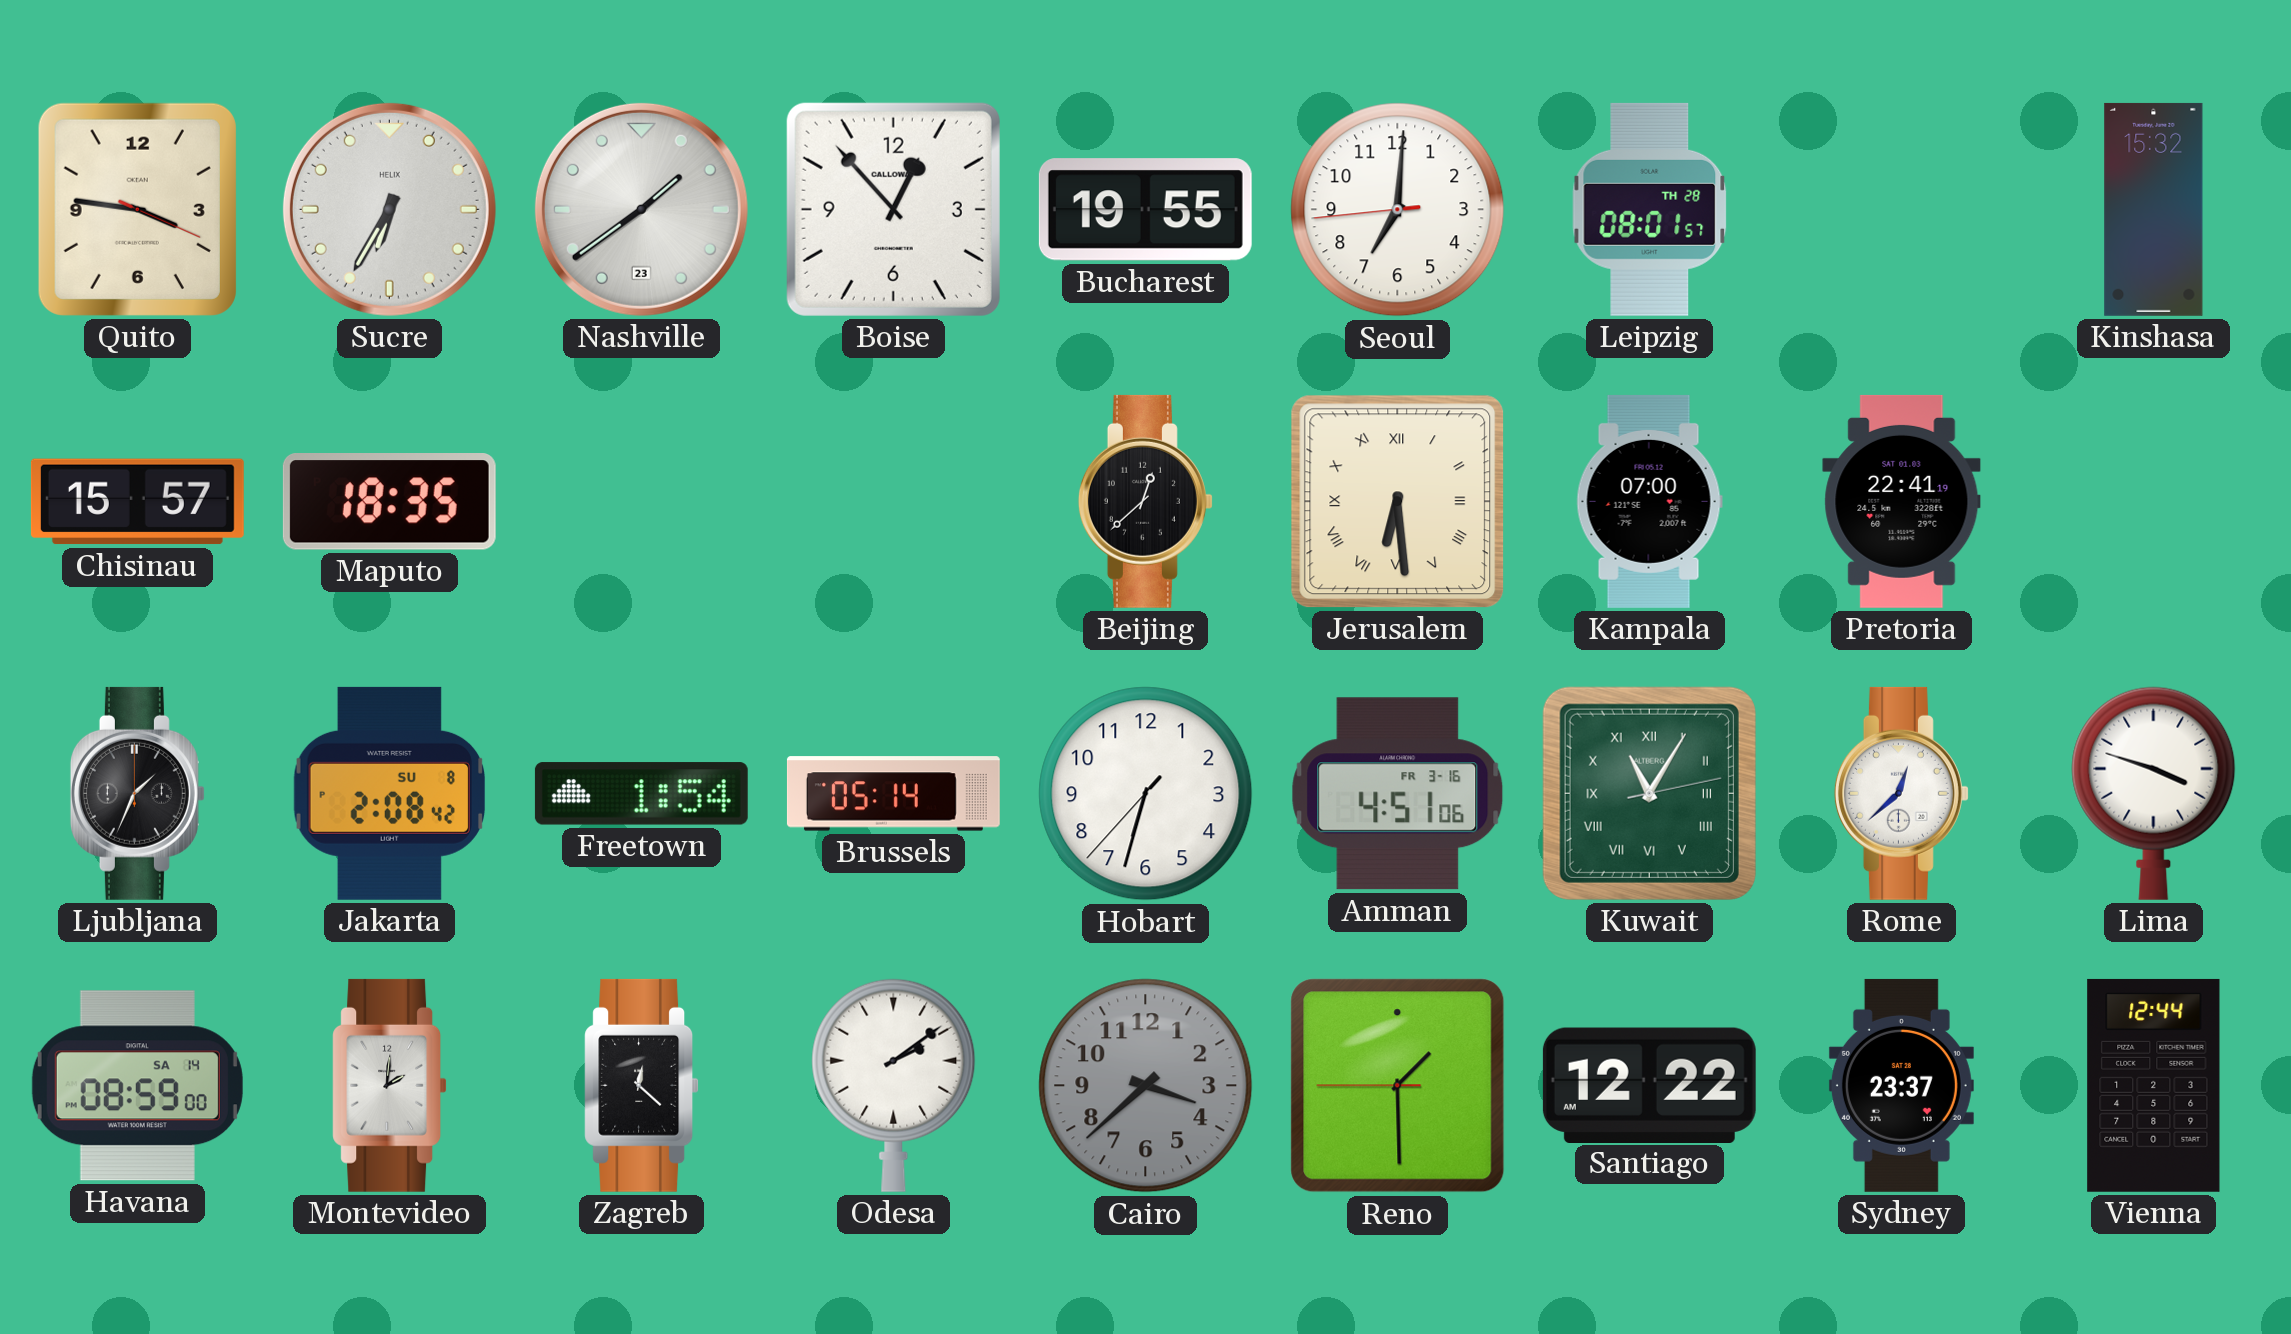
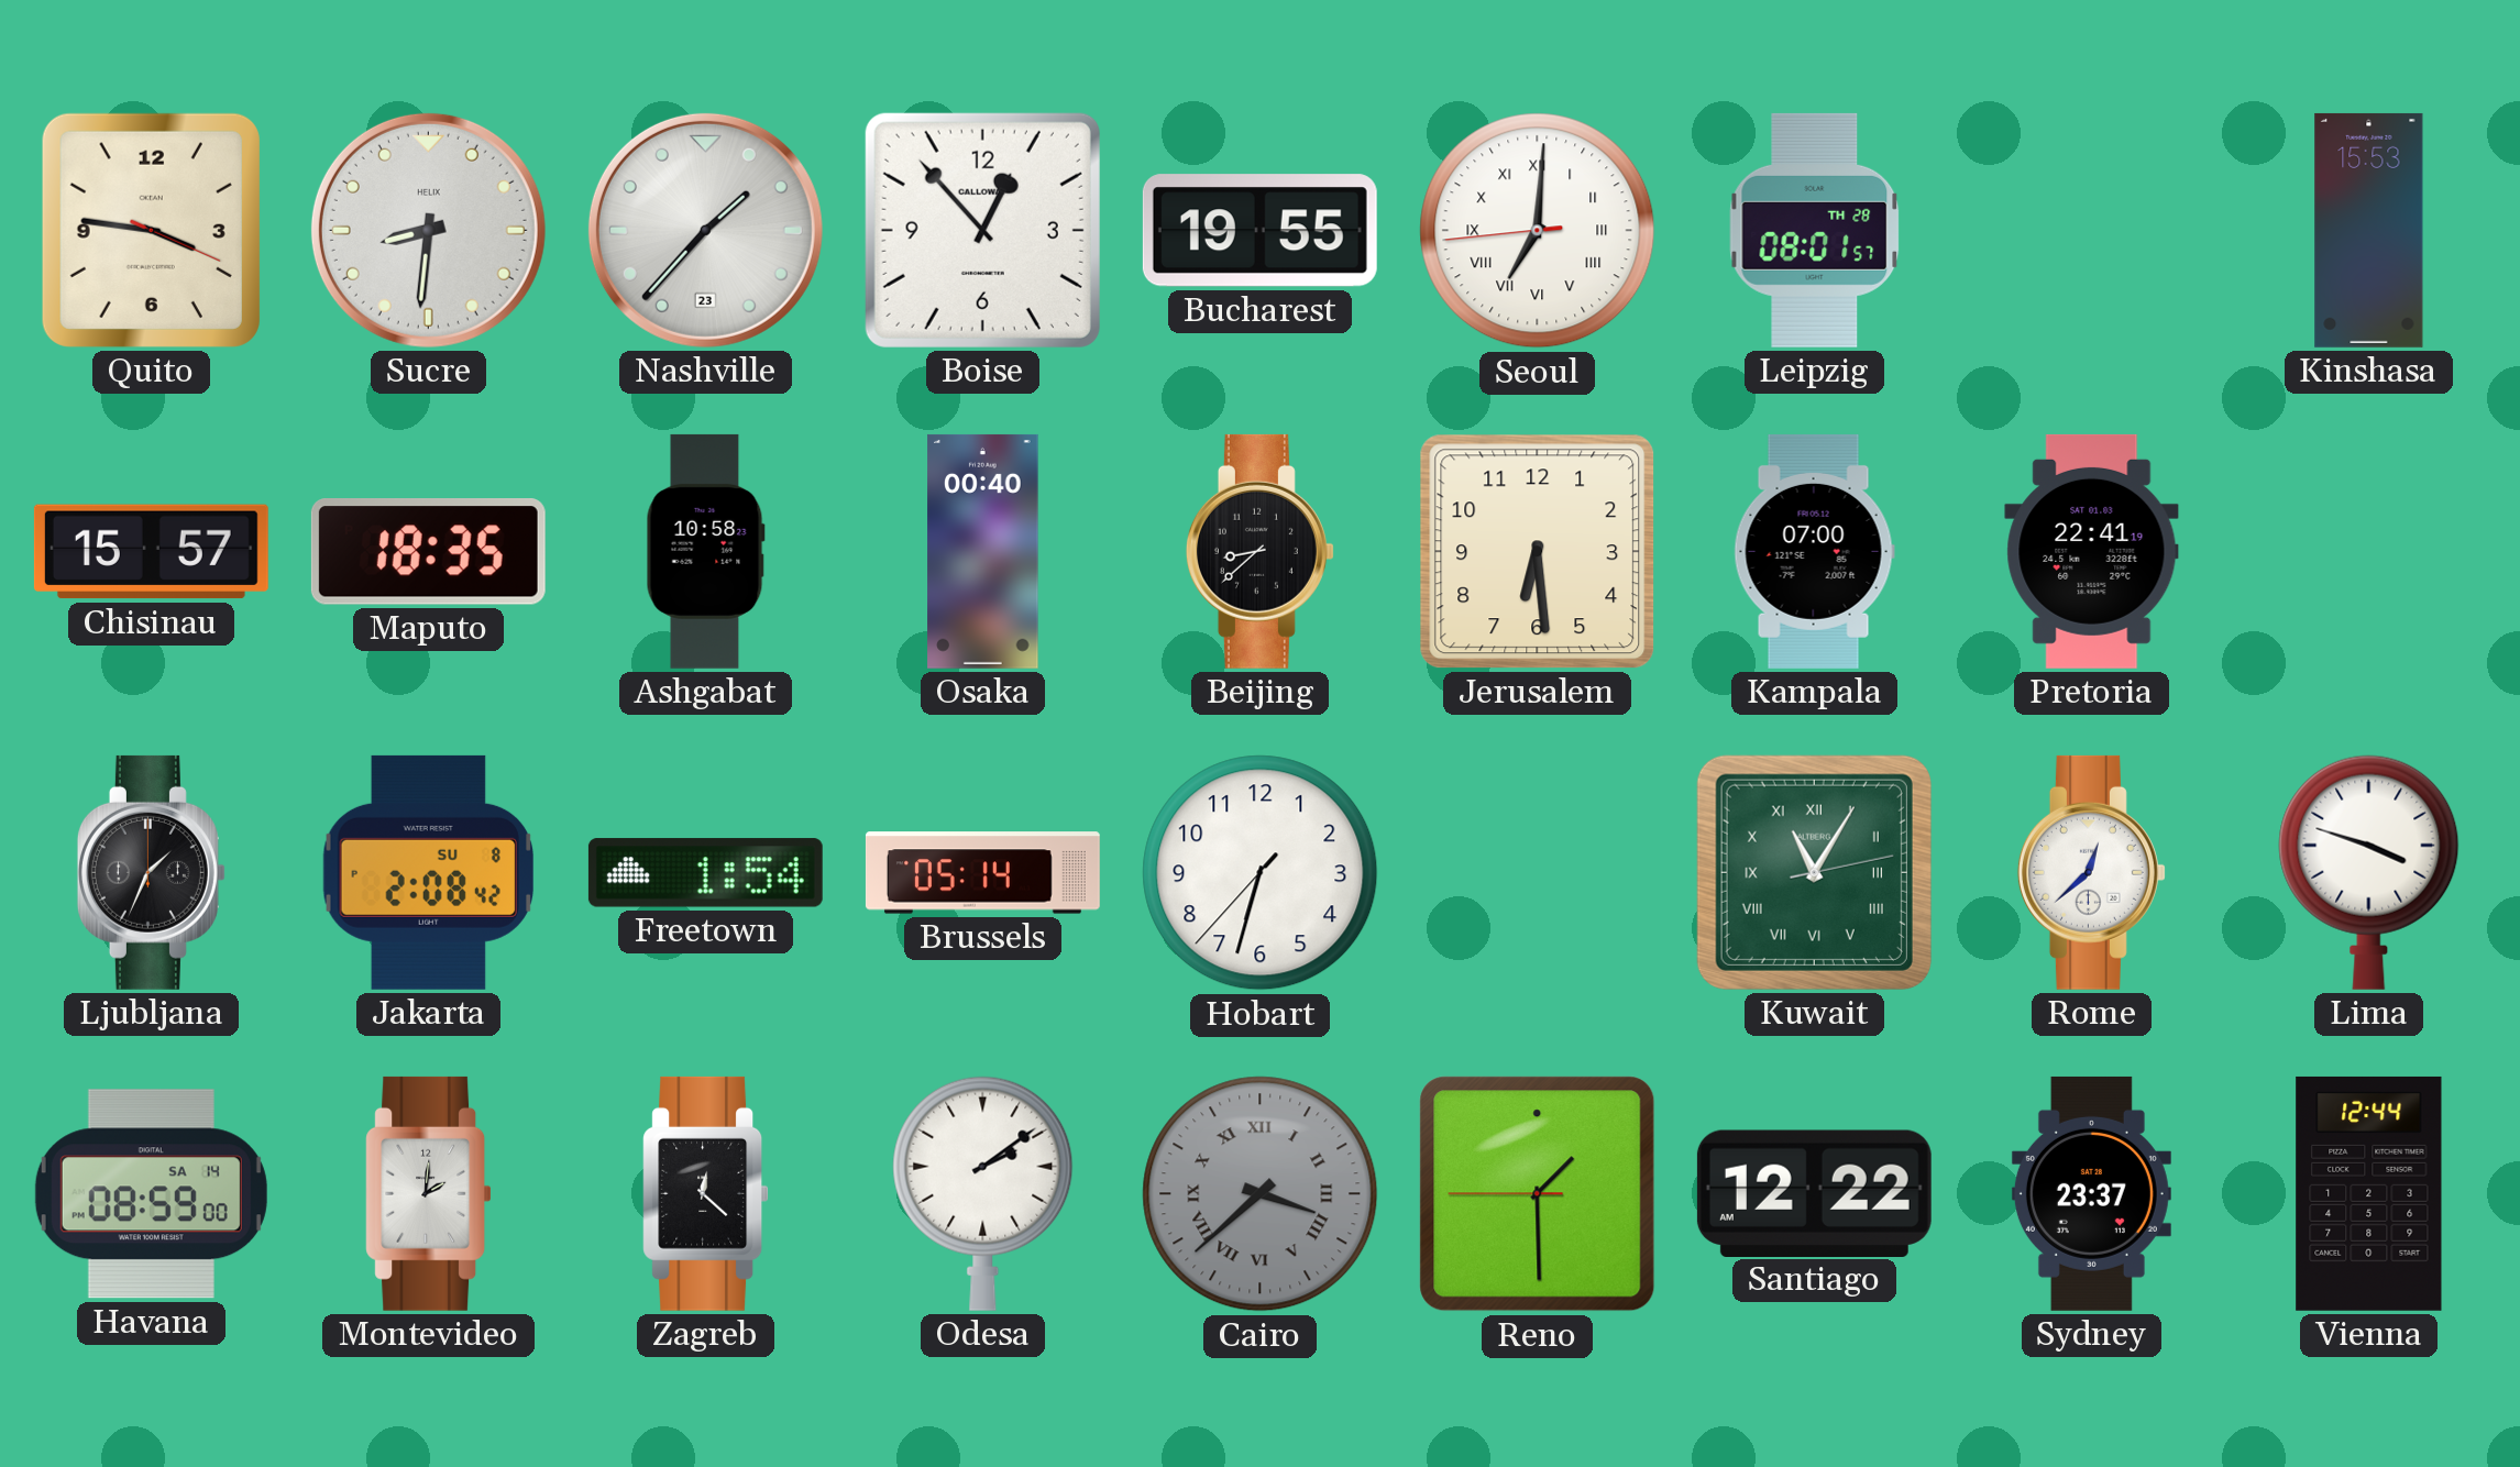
Sucre: 6:35 -> 8:31 (428, 230)
Nashville: 1:39 -> 1:37 (705, 230)
Seoul numerals: Arabic -> Roman (1538, 231)
Kinshasa: 15:32 -> 15:53 (2369, 230)
Ashgabat: none -> 10:58 (705, 551)
Osaka: none -> 00:40 (983, 551)
Beijing: 12:38 -> 8:38 (1259, 551)
Jerusalem numerals: Roman -> Arabic (1538, 552)
Amman: 4:51 -> none (1398, 794)
Cairo numerals: Arabic -> Roman (1261, 1194)
